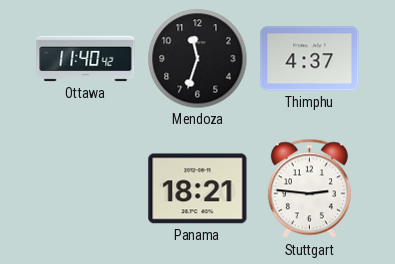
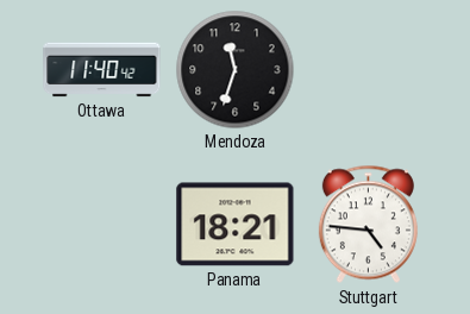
Thimphu: 4:37 -> none (310, 59)
Stuttgart: 2:46 -> 4:46 (368, 225)
